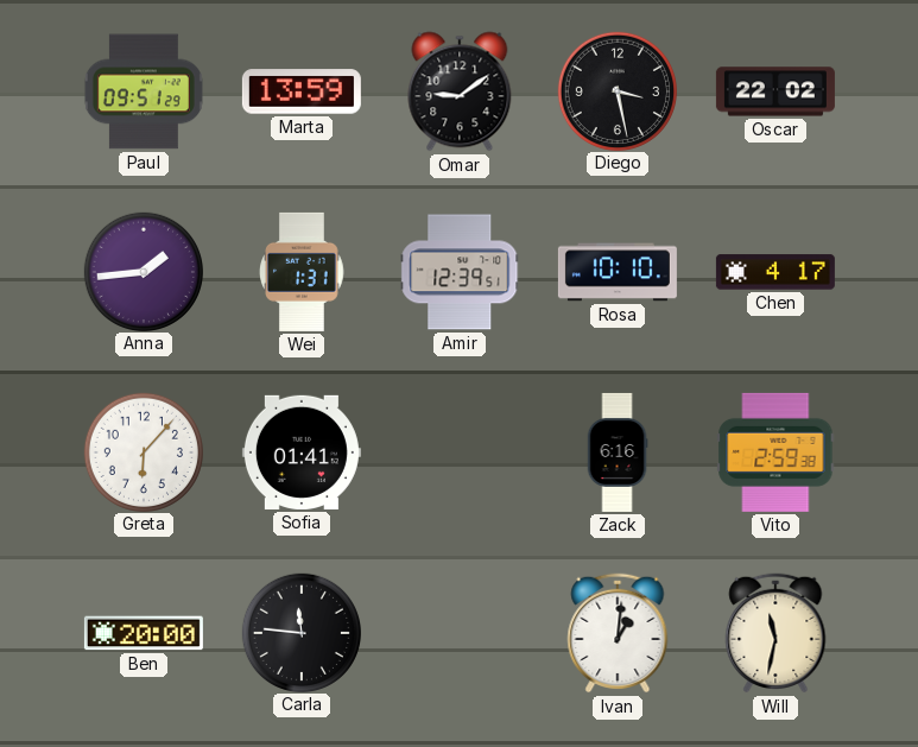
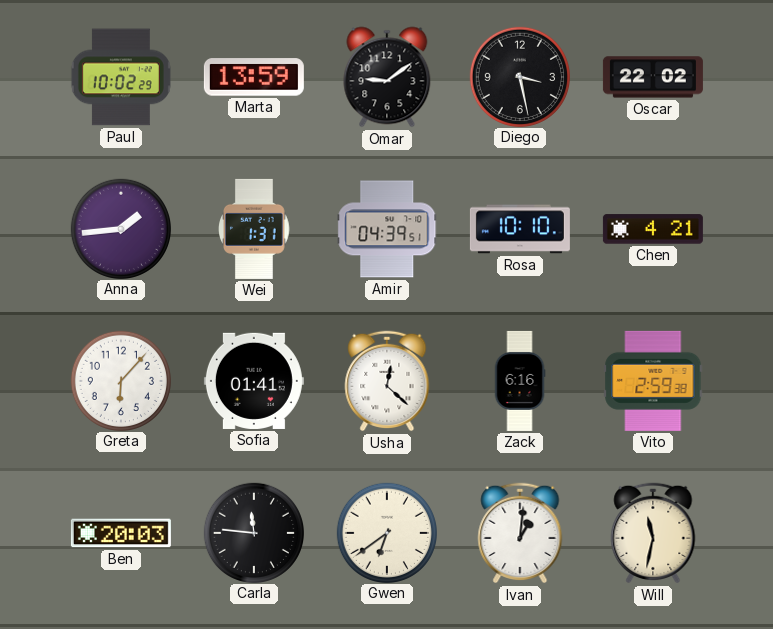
Paul: 09:51 -> 10:02 (121, 77)
Amir: 12:39 -> 04:39 (387, 229)
Chen: 4:17 -> 4:21 (653, 229)
Usha: none -> 12:22 (387, 381)
Ben: 20:00 -> 20:03 (121, 533)
Gwen: none -> 6:39 (386, 532)
